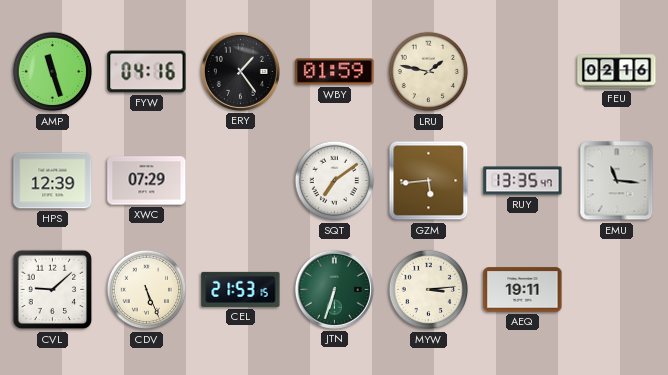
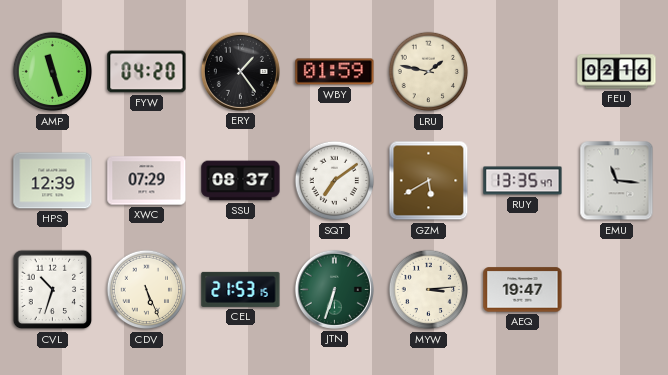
FYW: 04:16 -> 04:20 (147, 72)
SSU: none -> 08:37 (241, 181)
GZM: 5:44 -> 5:40 (429, 181)
CVL: 9:08 -> 10:33 (53, 290)
AEQ: 19:11 -> 19:47 (523, 290)
